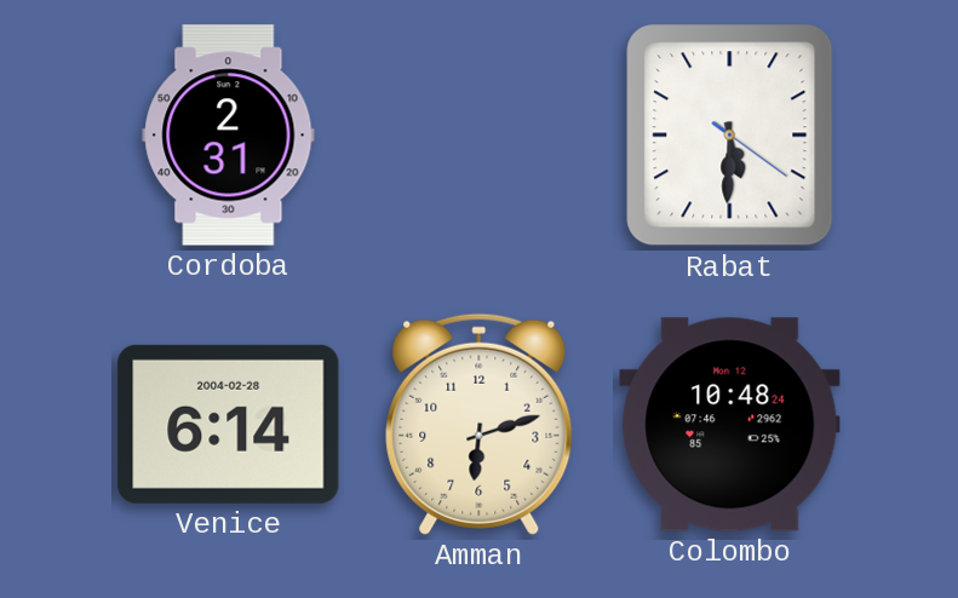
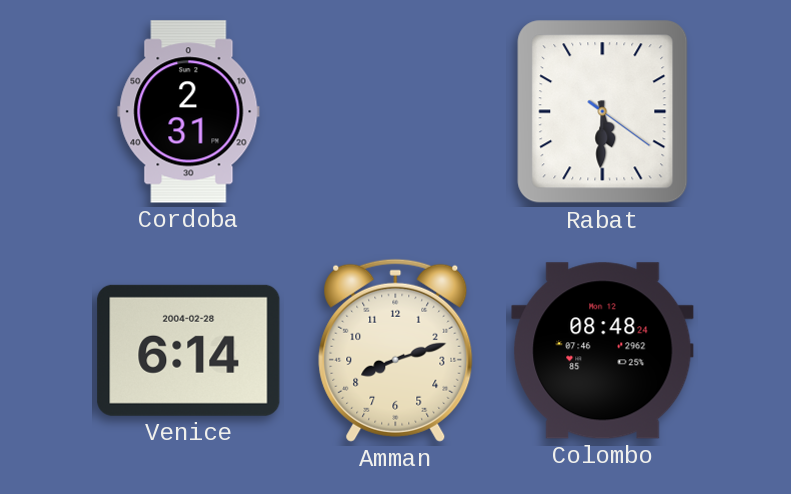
Amman: 6:12 -> 8:12 (396, 350)
Colombo: 10:48 -> 08:48 (603, 351)
